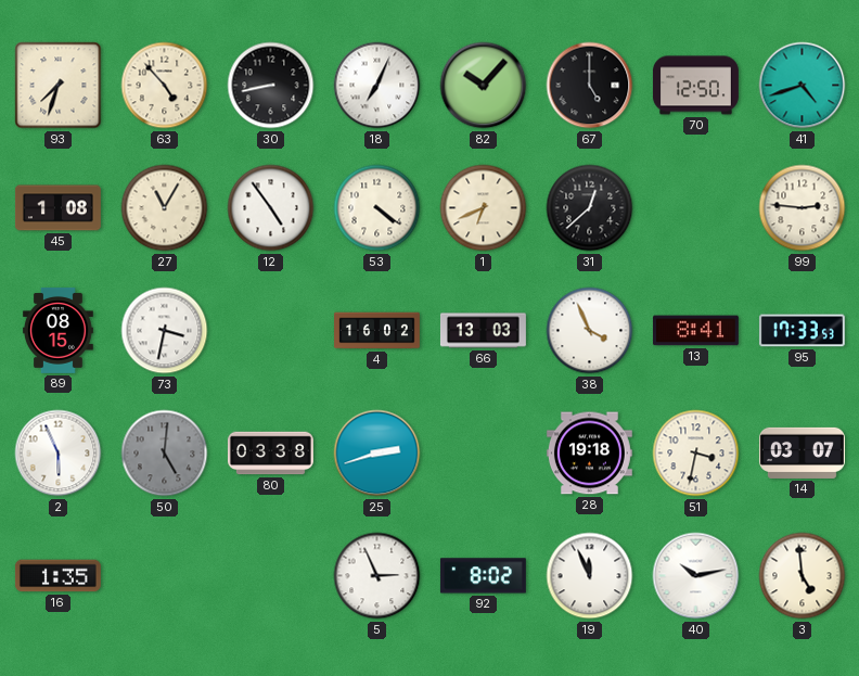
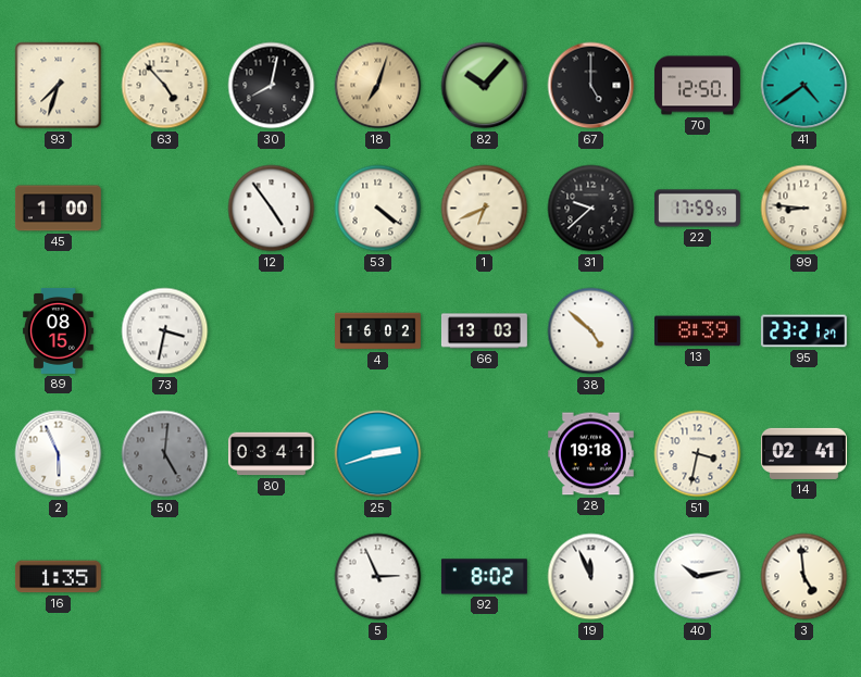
30: 8:43 -> 8:02 (272, 86)
18: 7:04 -> 7:03 (378, 86)
18 dial: white -> champagne (378, 86)
41: 4:42 -> 4:39 (804, 86)
45: 1:08 -> 1:00 (58, 209)
27: 11:05 -> none (165, 208)
31: 12:38 -> 9:38 (591, 209)
22: none -> 17:59 (697, 209)
99: 2:46 -> 8:46 (804, 209)
38: 3:56 -> 4:52 (591, 331)
13: 8:41 -> 8:39 (697, 331)
95: 17:33 -> 23:21 (803, 331)
80: 03:38 -> 03:41 (271, 454)
14: 03:07 -> 02:41 (803, 453)
